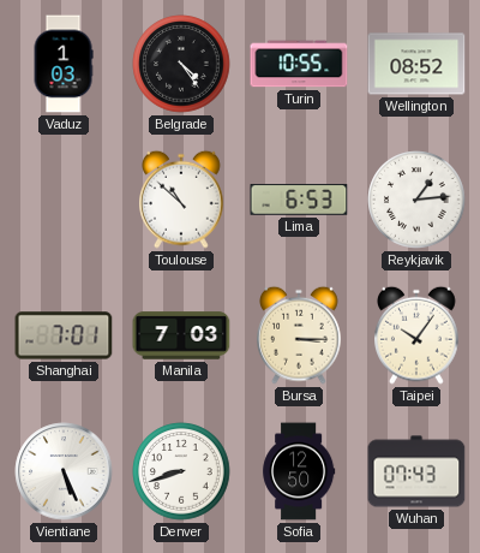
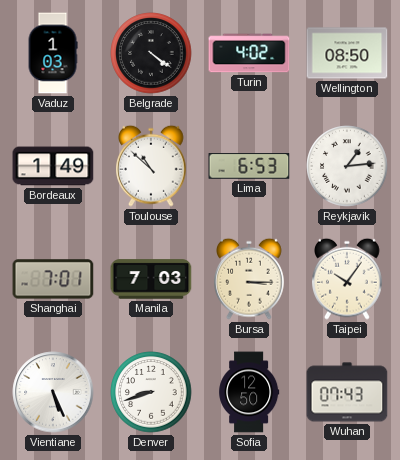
Belgrade: 4:24 -> 4:21 (151, 53)
Turin: 10:55 -> 4:02 (249, 53)
Wellington: 08:52 -> 08:50 (347, 53)
Bordeaux: none -> 1:49 (53, 166)
